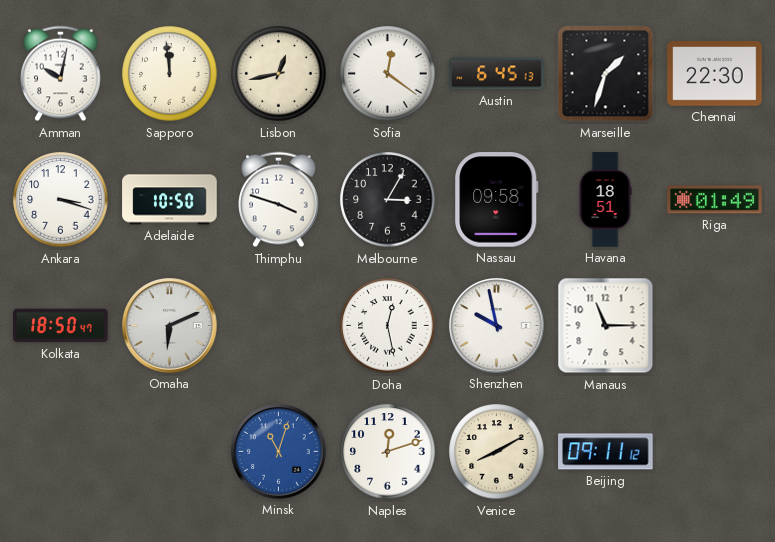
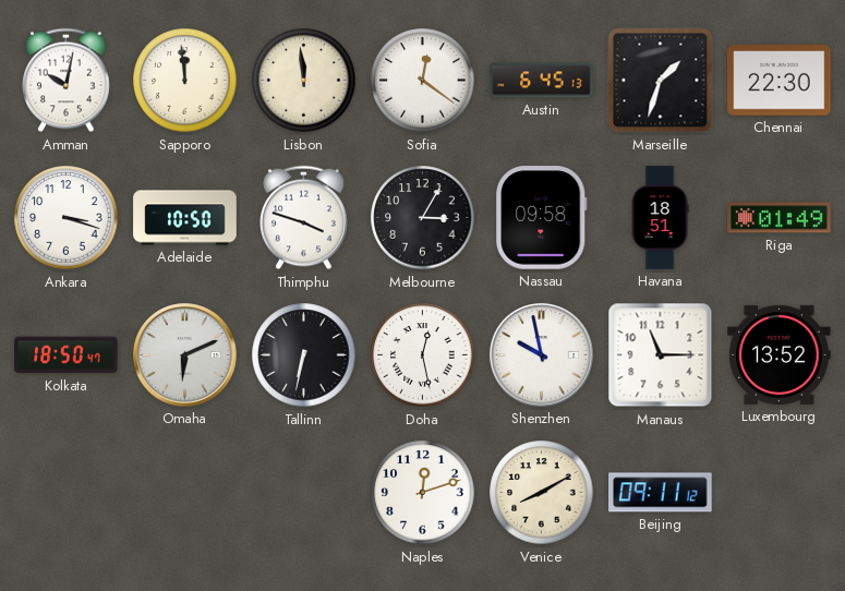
Lisbon: 12:43 -> 11:59 (304, 81)
Tallinn: none -> 6:32 (304, 355)
Luxembourg: none -> 13:52 (780, 354)
Minsk: 11:03 -> none (279, 452)
